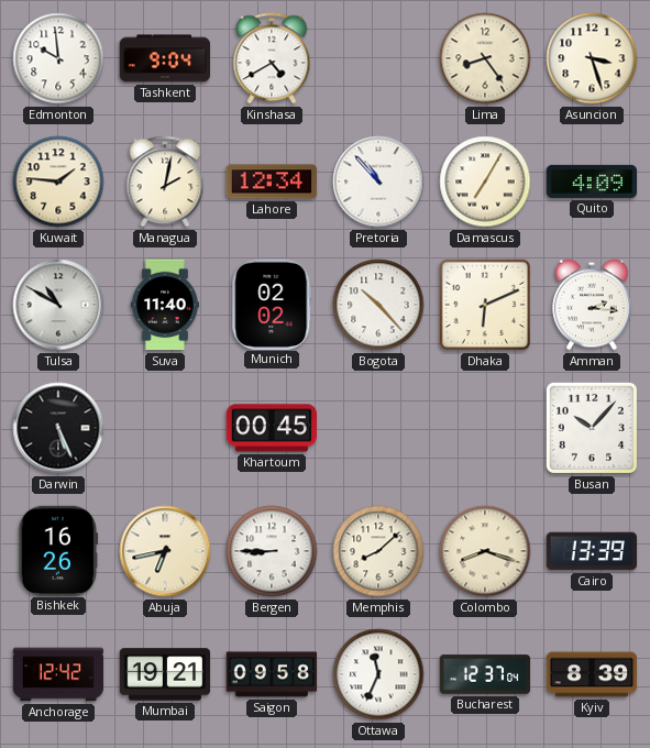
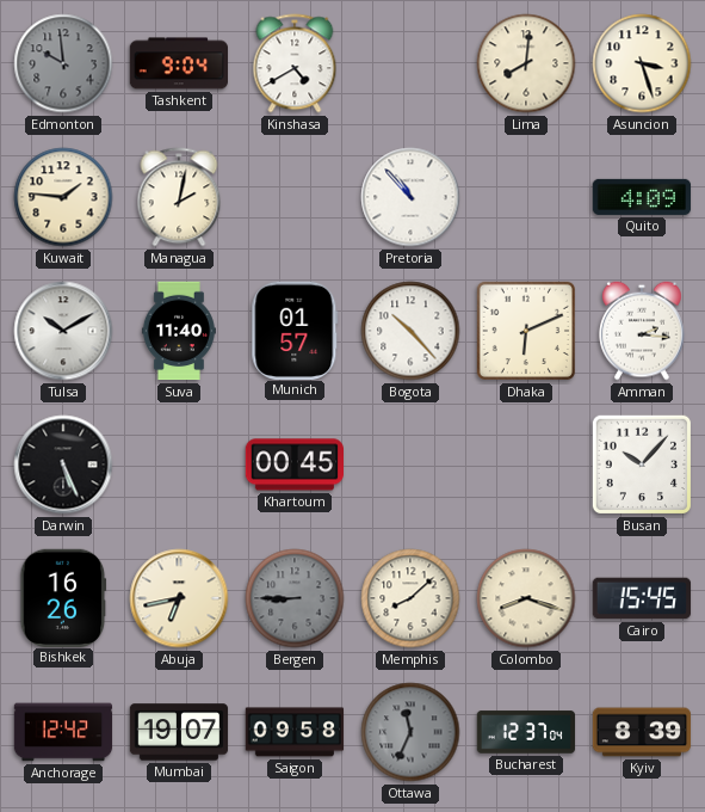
Edmonton dial: white -> grey (63, 63)
Lima: 8:24 -> 8:01 (526, 63)
Lahore: 12:34 -> none (272, 182)
Damascus: 7:05 -> none (485, 182)
Tulsa: 10:50 -> 10:10 (63, 331)
Munich: 02:02 -> 01:57 (295, 330)
Bergen dial: white -> grey (295, 598)
Cairo: 13:39 -> 15:45 (642, 598)
Mumbai: 19:21 -> 19:07 (179, 732)
Ottawa dial: white -> grey (410, 732)
